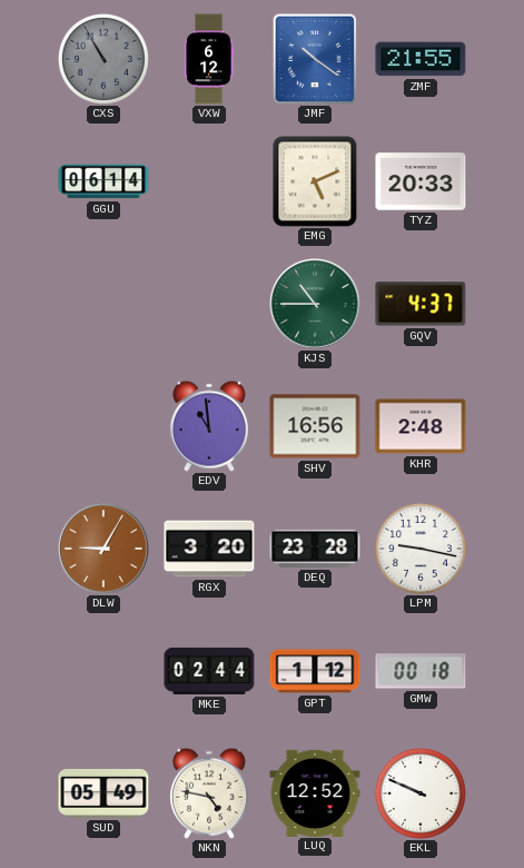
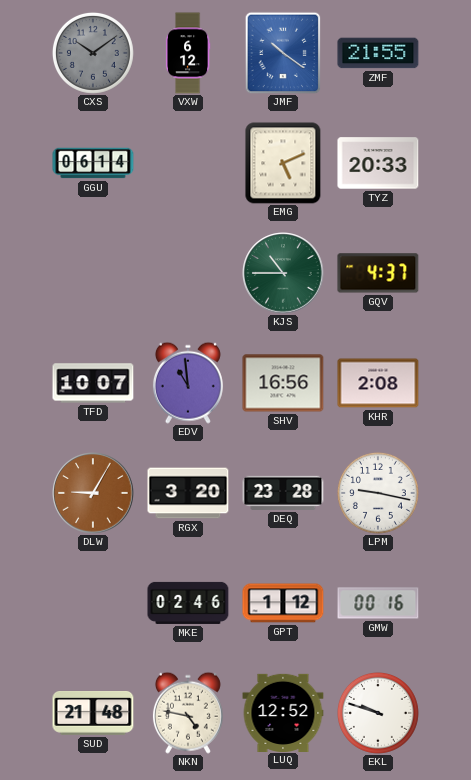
CXS: 10:55 -> 10:09 (93, 53)
TFD: none -> 10:07 (93, 383)
KHR: 2:48 -> 2:08 (378, 383)
MKE: 02:44 -> 02:46 (188, 603)
GMW: 00:18 -> 00:16 (378, 603)
SUD: 05:49 -> 21:48 (93, 714)
EKL: 9:49 -> 9:48 (378, 713)
